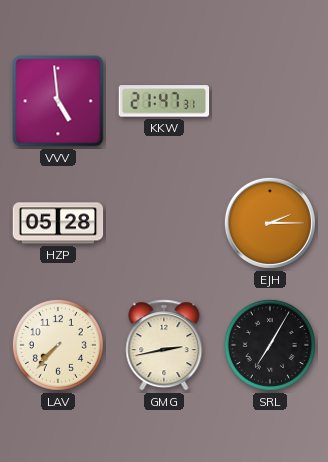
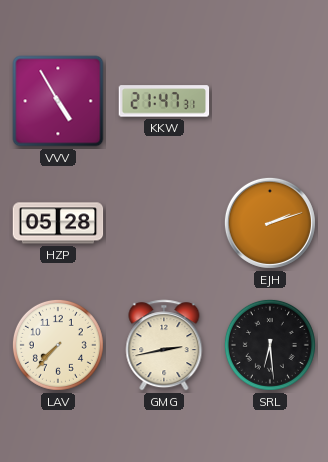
VVV: 4:59 -> 4:55 (58, 101)
EJH: 2:15 -> 2:12 (270, 223)
SRL: 7:05 -> 6:29 (270, 345)
